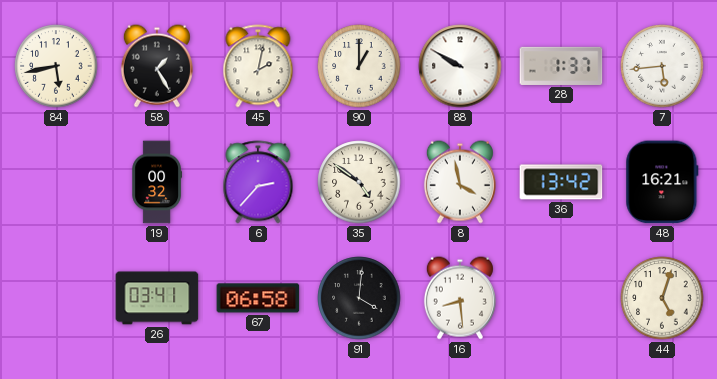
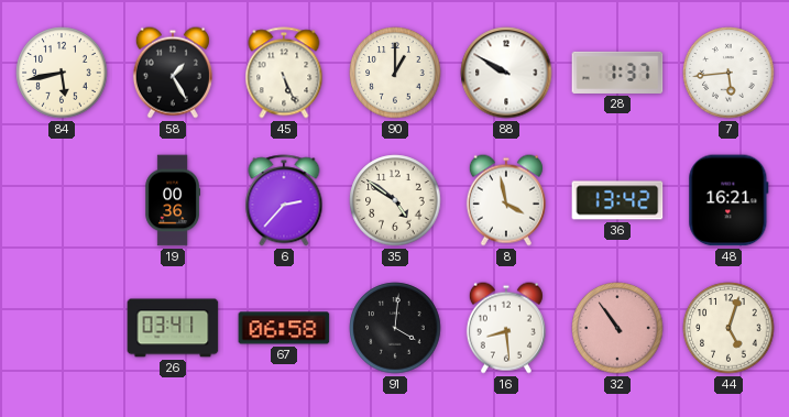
45: 2:02 -> 5:26 (284, 73)
19: 00:32 -> 00:36 (172, 200)
32: none -> 10:54 (617, 328)
